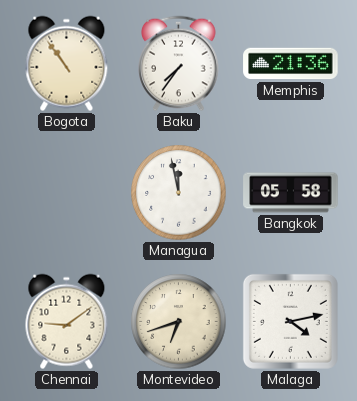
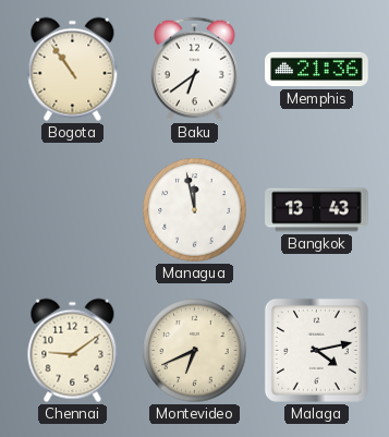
Baku: 7:36 -> 6:39 (195, 70)
Bangkok: 05:58 -> 13:43 (317, 210)
Montevideo: 6:42 -> 6:41 (195, 351)
